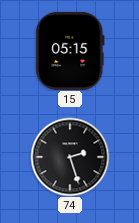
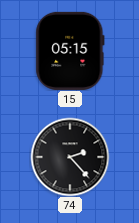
74: 2:27 -> 2:23 (70, 157)
